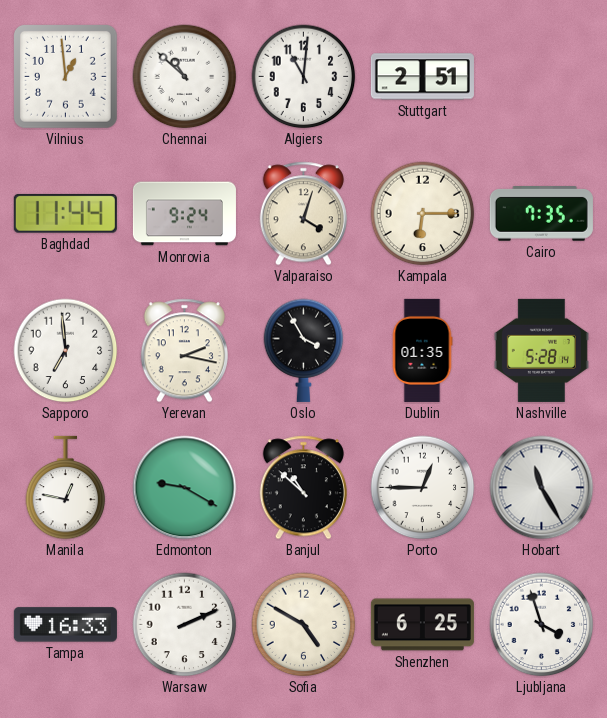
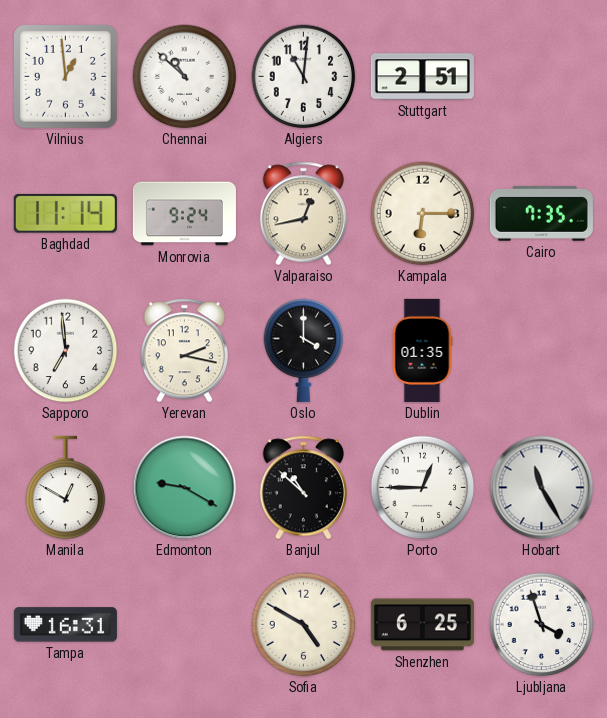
Baghdad: 11:44 -> 11:14 (65, 214)
Valparaiso: 4:03 -> 12:43 (303, 214)
Oslo: 3:55 -> 4:00 (304, 350)
Nashville: 5:28 -> none (541, 350)
Manila: 12:47 -> 12:50 (66, 488)
Tampa: 16:33 -> 16:31 (65, 625)
Warsaw: 2:11 -> none (185, 625)
